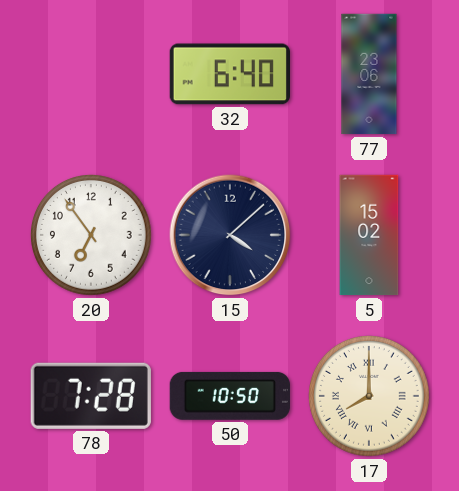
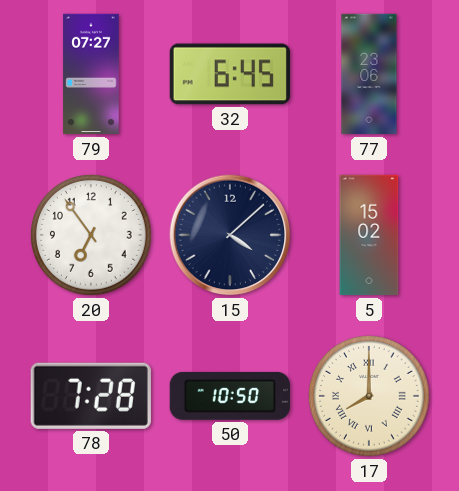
79: none -> 07:27 (91, 74)
32: 6:40 -> 6:45 (229, 74)
